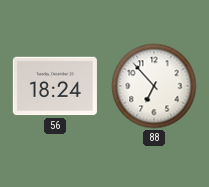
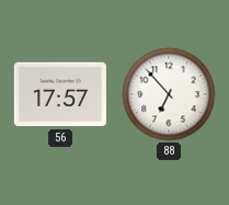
56: 18:24 -> 17:57 (60, 94)
